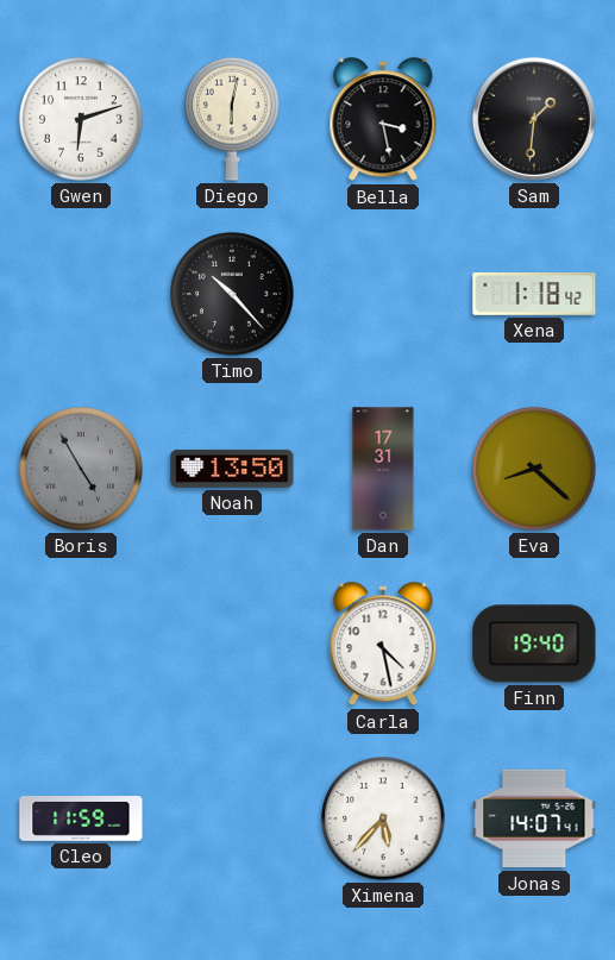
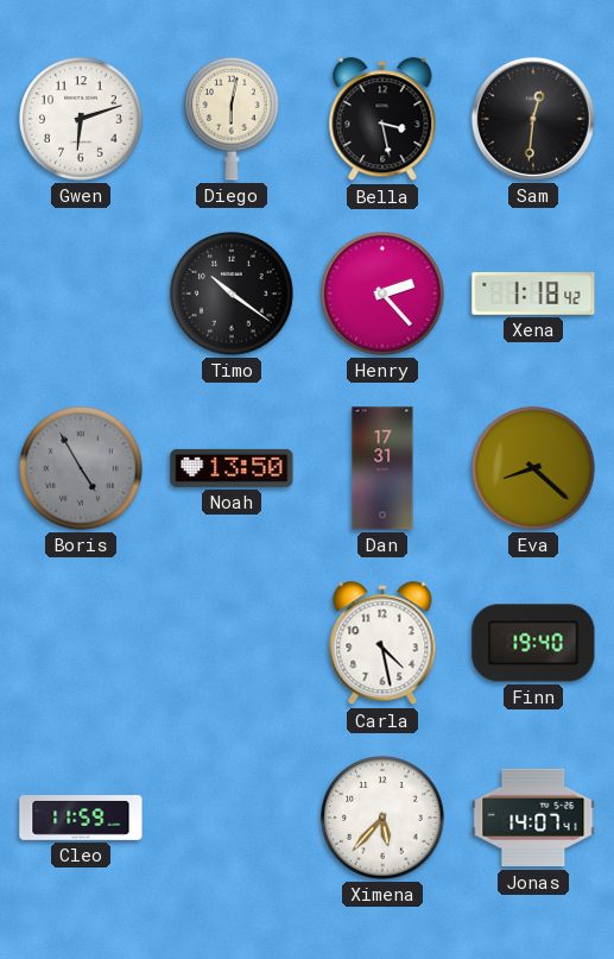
Sam: 1:31 -> 12:31 (533, 119)
Timo: 10:23 -> 10:21 (232, 294)
Henry: none -> 2:23 (382, 294)
